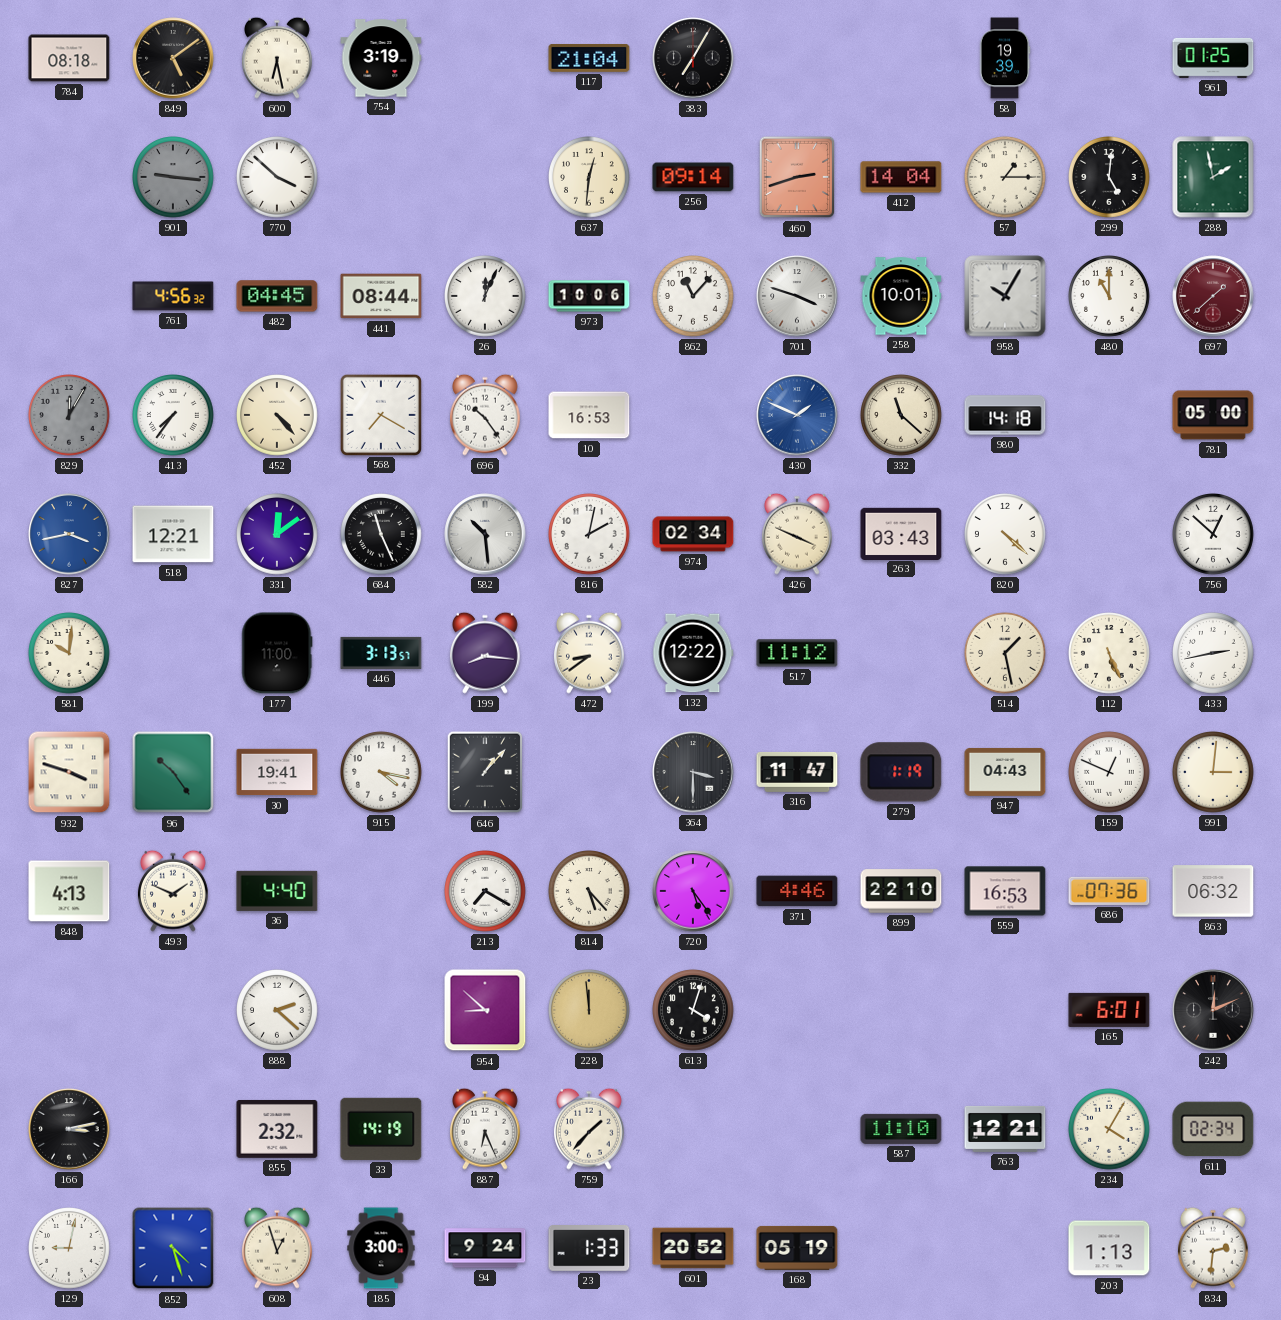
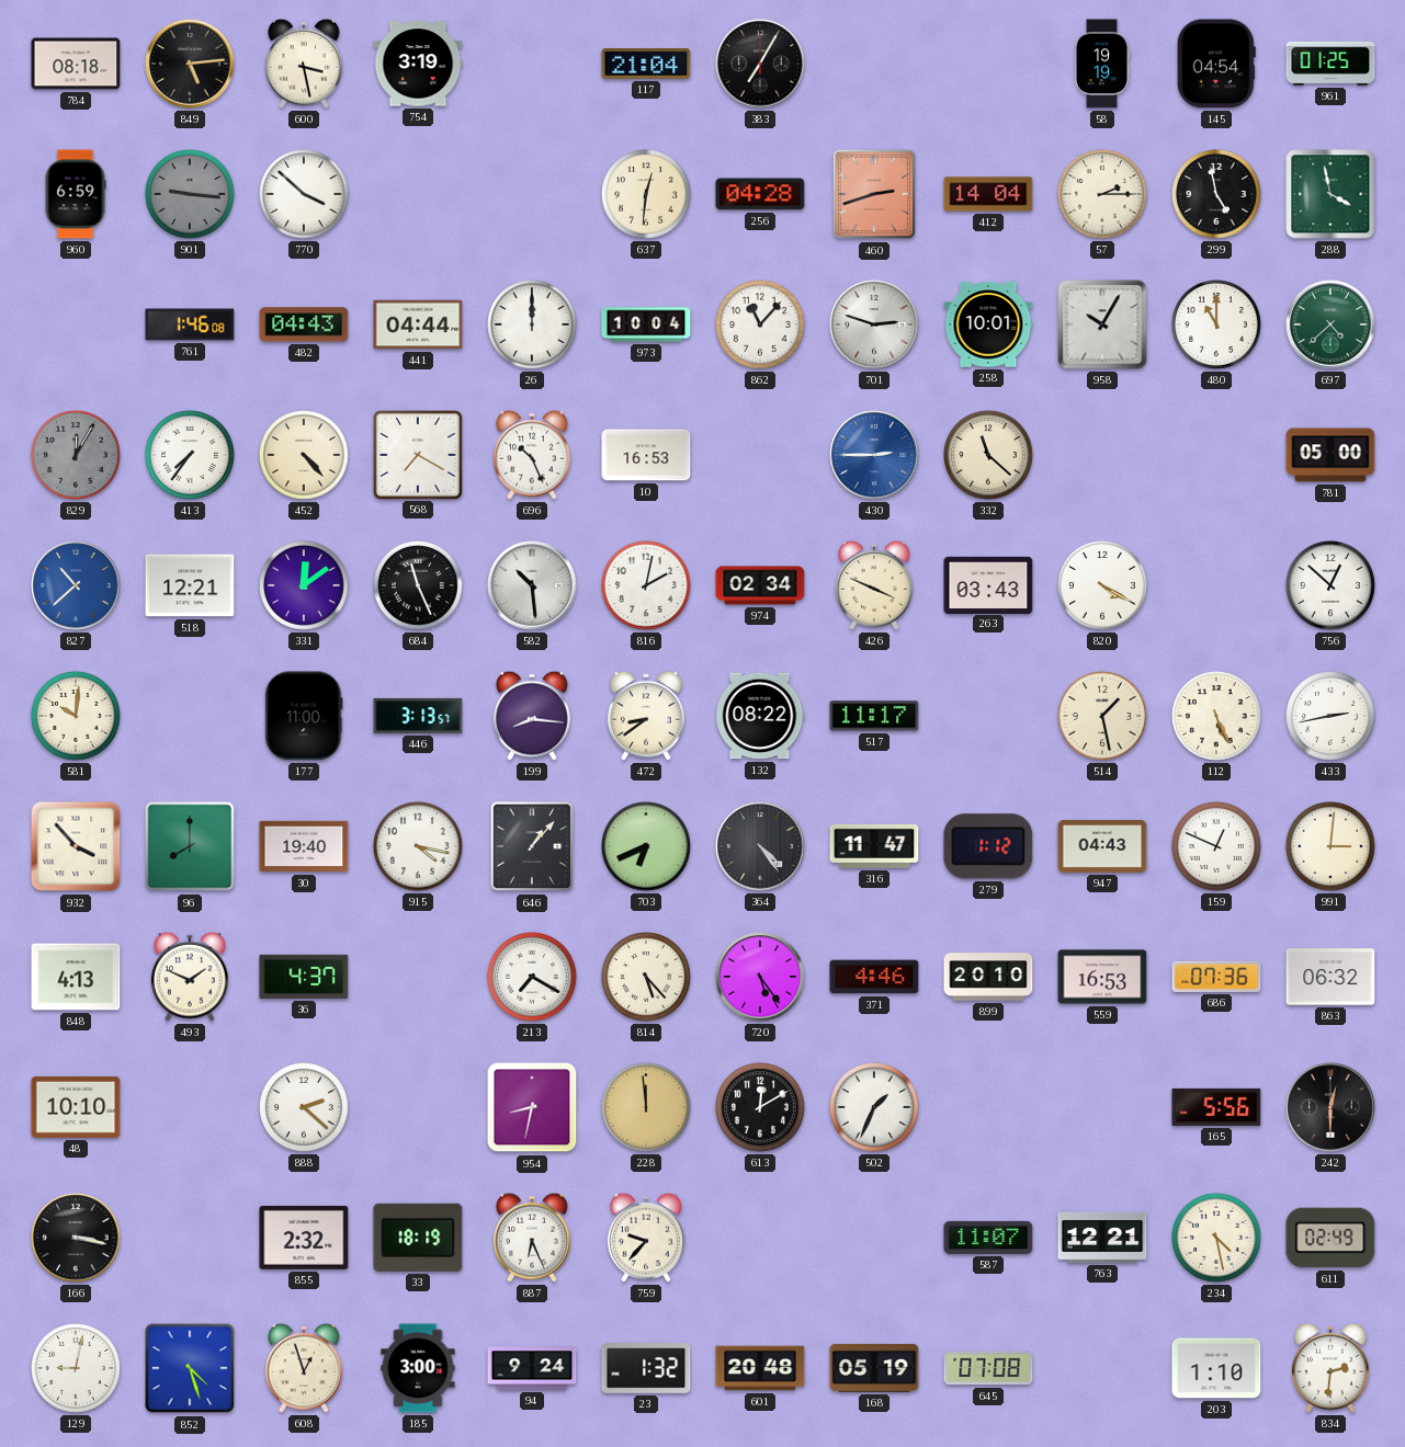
849: 5:09 -> 5:14 (190, 64)
600: 6:28 -> 3:28 (304, 64)
58: 19:39 -> 19:19 (1102, 64)
145: none -> 04:54 (1216, 64)
960: none -> 6:59 (76, 194)
256: 09:14 -> 04:28 (760, 194)
57: 1:15 -> 2:15 (1103, 195)
299: 5:01 -> 4:58 (1217, 195)
288: 1:58 -> 3:58 (1330, 194)
761: 4:56 -> 1:46 (190, 324)
482: 04:45 -> 04:43 (304, 324)
441: 08:44 -> 04:44 (418, 324)
26: 12:04 -> 12:00 (533, 326)
973: 10:06 -> 10:04 (646, 324)
701: 3:48 -> 2:48 (874, 324)
697: 1:38 -> 4:38 (1330, 324)
697 dial: burgundy -> green (1330, 324)
696: 10:24 -> 10:26 (532, 455)
430: 1:49 -> 2:45 (874, 455)
980: 14:18 -> none (1005, 415)
827: 3:43 -> 10:38 (76, 585)
820: 4:22 -> 4:20 (1103, 586)
132: 12:22 -> 08:22 (760, 716)
517: 11:12 -> 11:17 (874, 716)
932: 3:48 -> 3:53 (76, 846)
96: 10:24 -> 8:00 (190, 846)
30: 19:41 -> 19:40 (304, 846)
703: none -> 6:41 (647, 847)
364: 3:30 -> 4:24 (760, 846)
279: 1:19 -> 1:12 (988, 846)
36: 4:40 -> 4:37 (304, 977)
899: 22:10 -> 20:10 (988, 977)
48: none -> 10:10 (76, 1107)
954: 8:52 -> 8:32 (532, 1107)
613: 4:03 -> 12:10 (761, 1108)
502: none -> 1:34 (875, 1108)
165: 6:01 -> 5:56 (1216, 1107)
242: 12:11 -> 12:30 (1330, 1107)
166: 3:13 -> 3:17 (76, 1238)
33: 14:19 -> 18:19 (418, 1238)
759: 1:37 -> 9:37 (646, 1238)
587: 11:10 -> 11:07 (988, 1238)
234: 4:05 -> 4:28 (1217, 1239)
611: 02:34 -> 02:49 (1330, 1238)
23: 1:33 -> 1:32 (646, 1369)
601: 20:52 -> 20:48 (760, 1368)
645: none -> 07:08 (988, 1368)
203: 1:13 -> 1:10 (1216, 1368)
